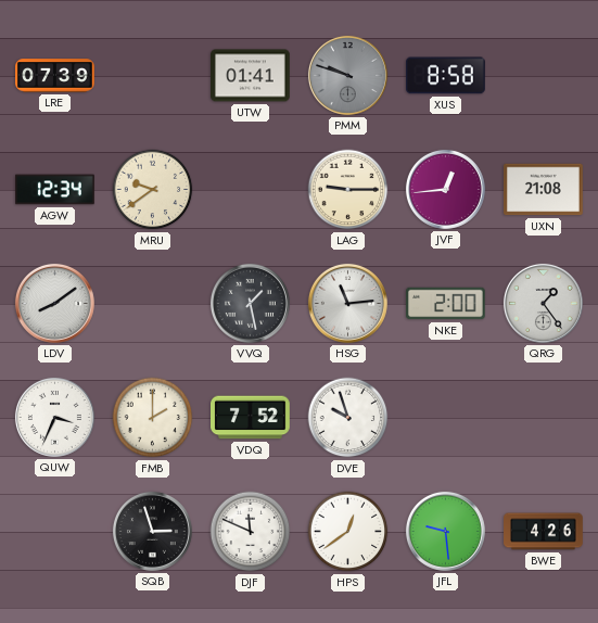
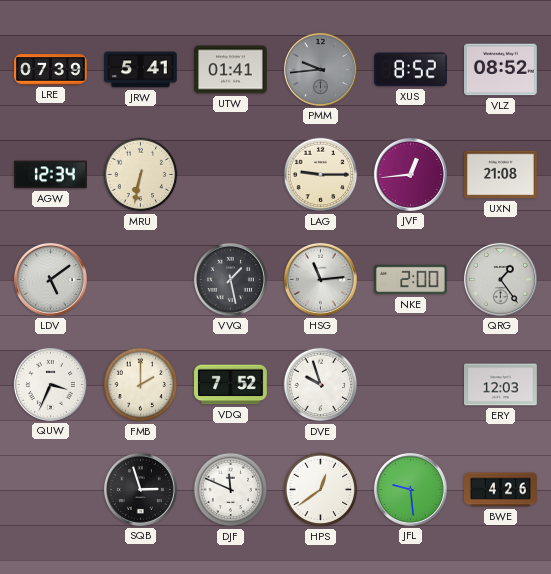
JRW: none -> 5:41 (141, 70)
PMM: 9:48 -> 9:44 (320, 69)
XUS: 8:58 -> 8:52 (410, 70)
VLZ: none -> 08:52 (501, 70)
MRU: 9:39 -> 6:32 (141, 175)
LDV: 8:09 -> 5:09 (50, 279)
ERY: none -> 12:03 (501, 385)
